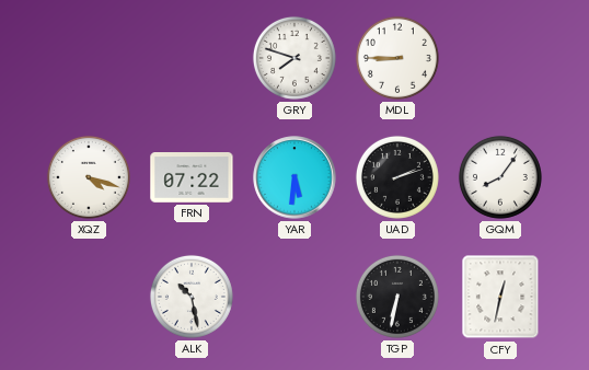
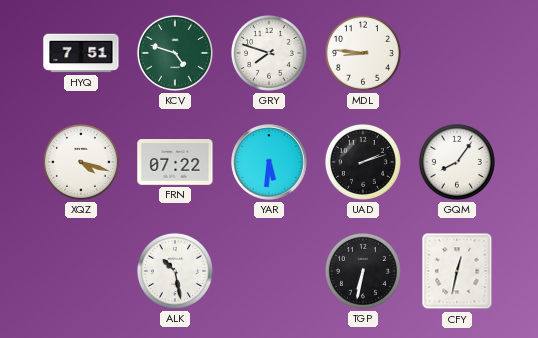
HYQ: none -> 7:51 (81, 53)
KCV: none -> 4:48 (175, 53)
MDL: 8:45 -> 8:46 (363, 53)
